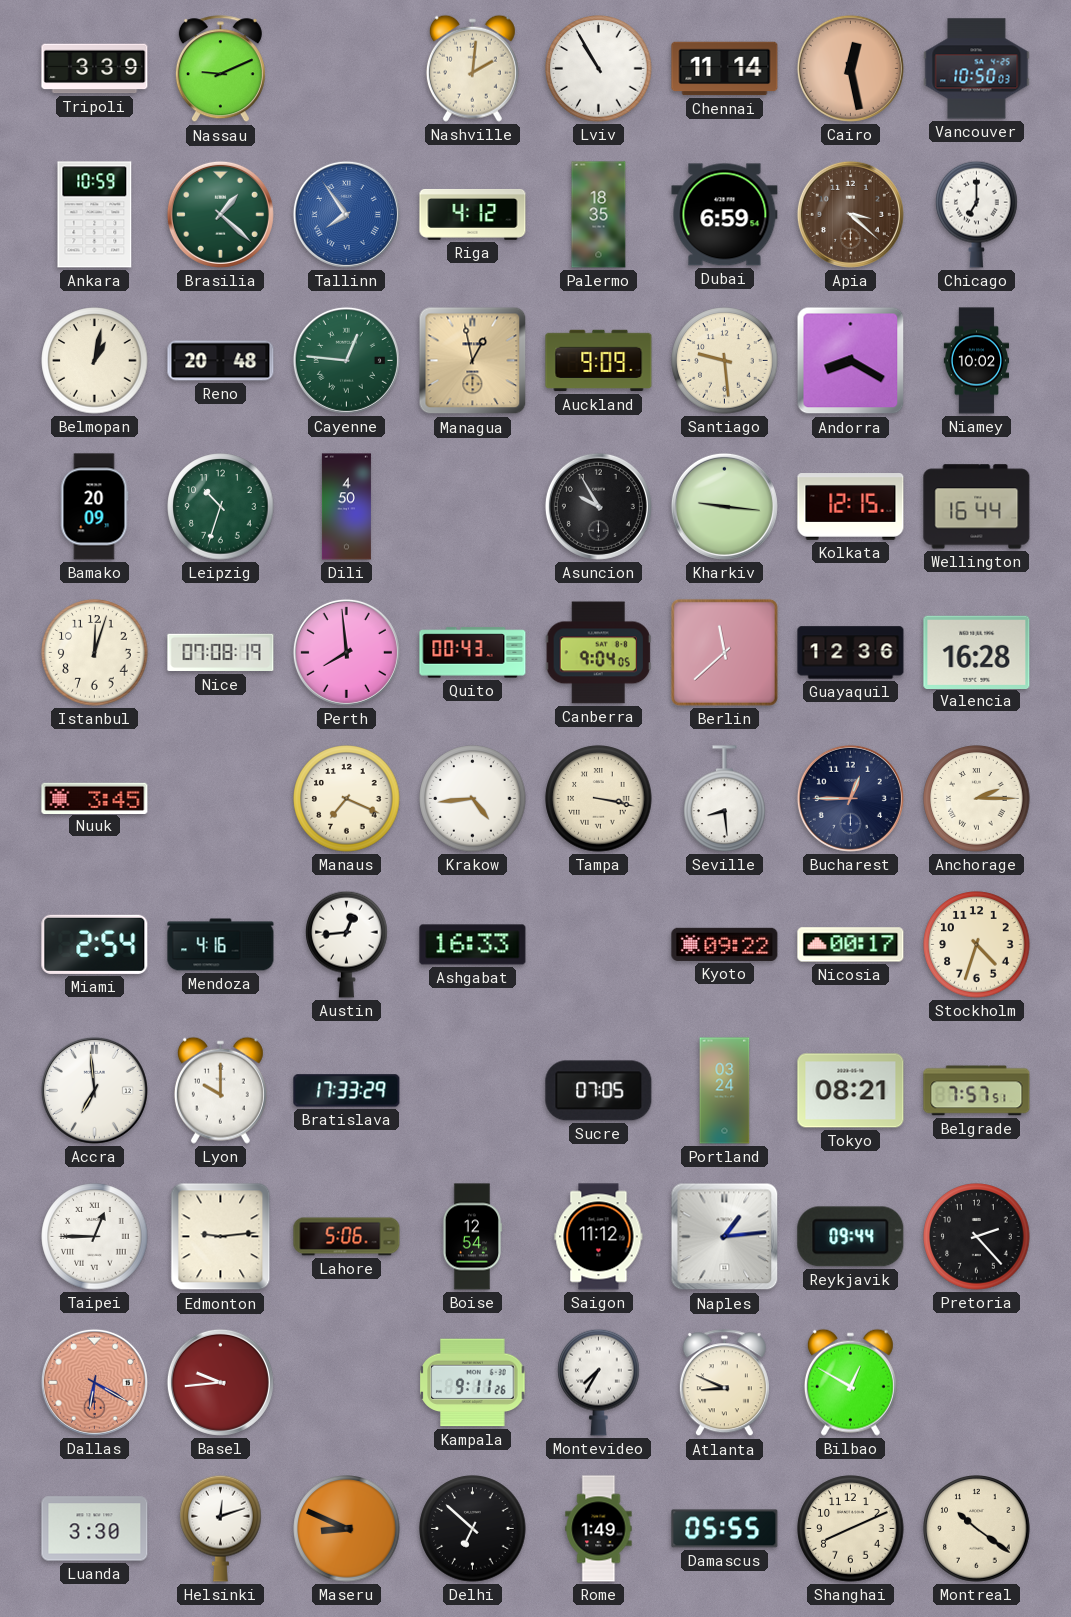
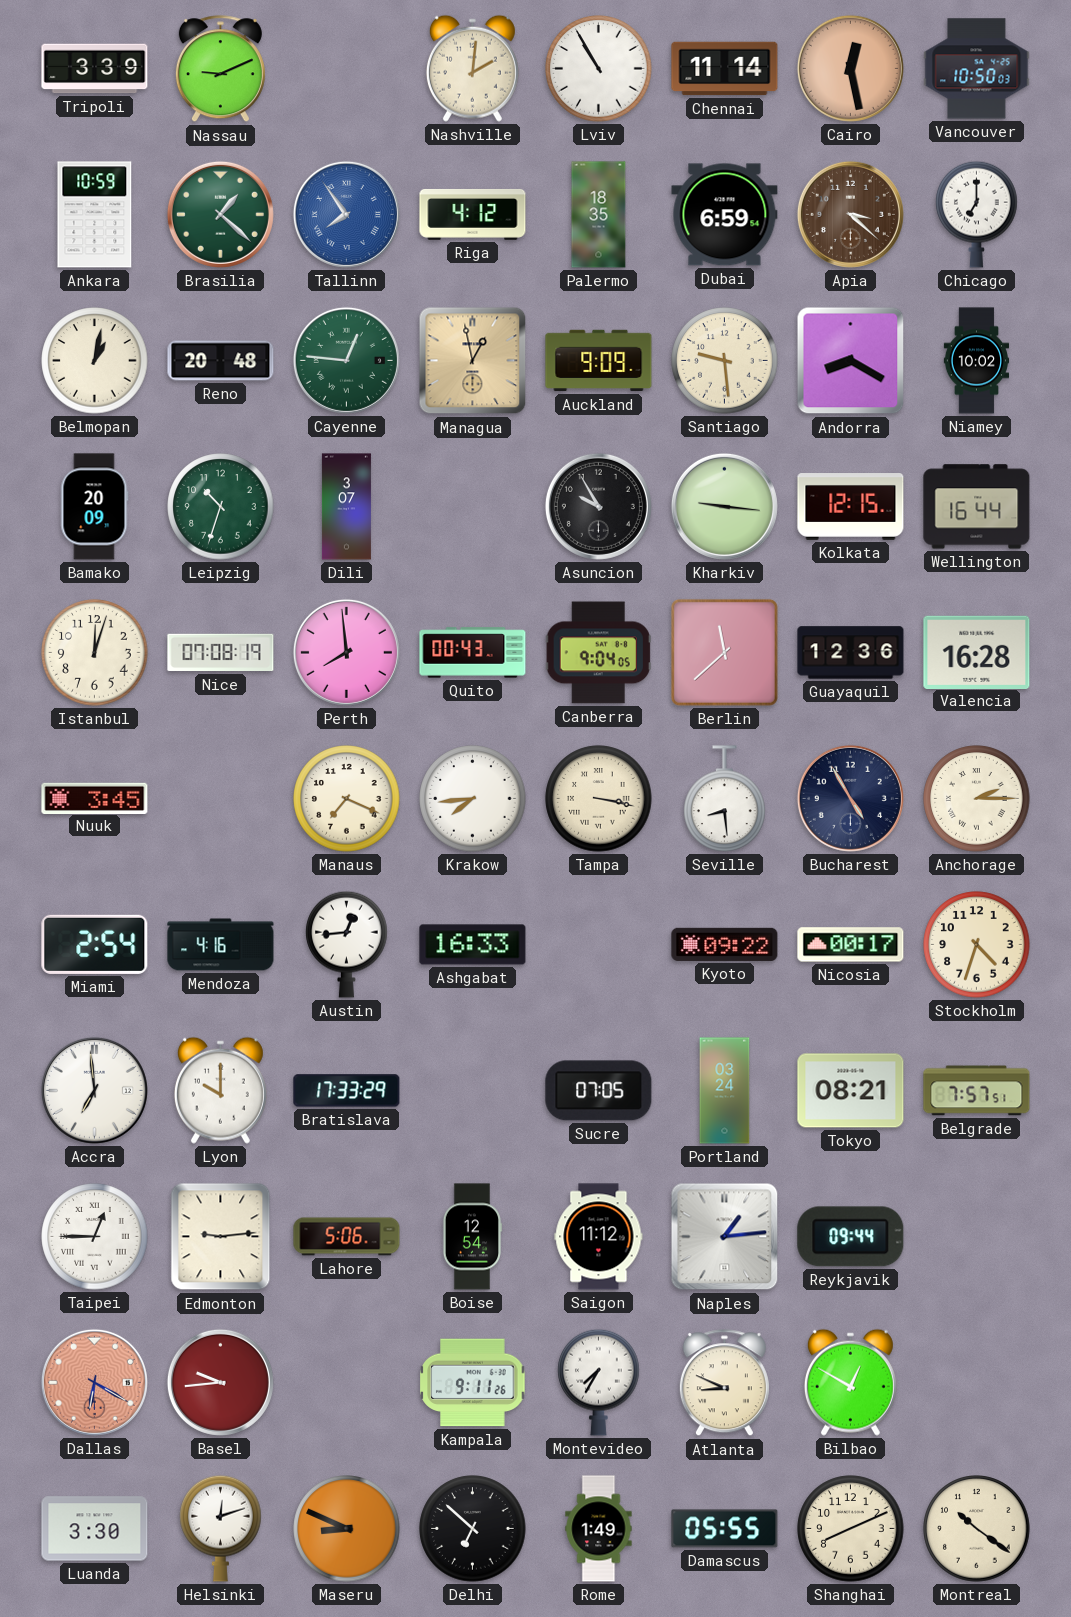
Dili: 4:50 -> 3:07 (346, 507)
Krakow: 4:44 -> 7:44 (473, 799)
Bucharest: 12:45 -> 4:55 (850, 798)
Pretoria: 2:23 -> none (977, 1237)
